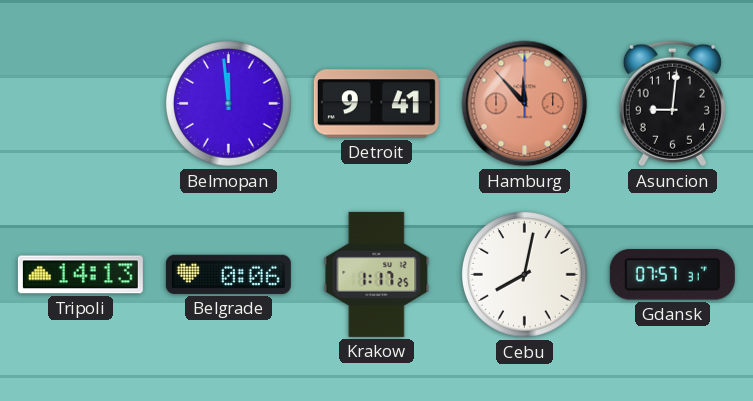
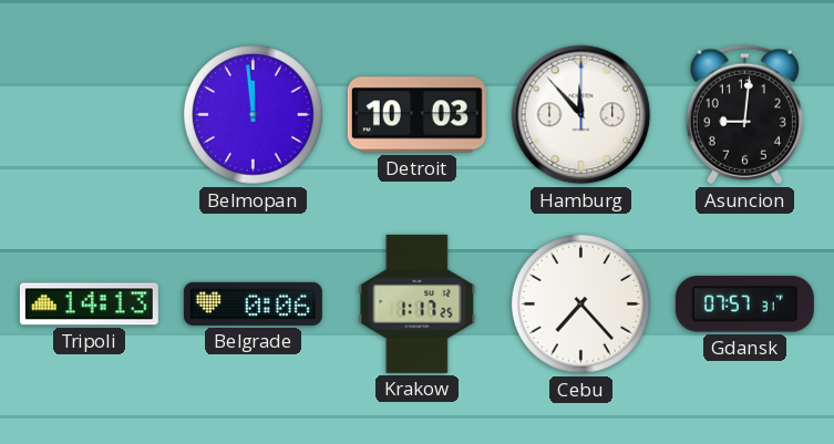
Detroit: 9:41 -> 10:03 (416, 115)
Hamburg dial: salmon -> white (581, 115)
Cebu: 8:02 -> 7:23 (581, 304)
